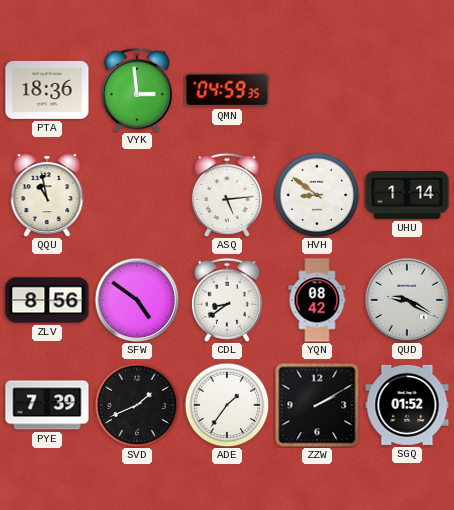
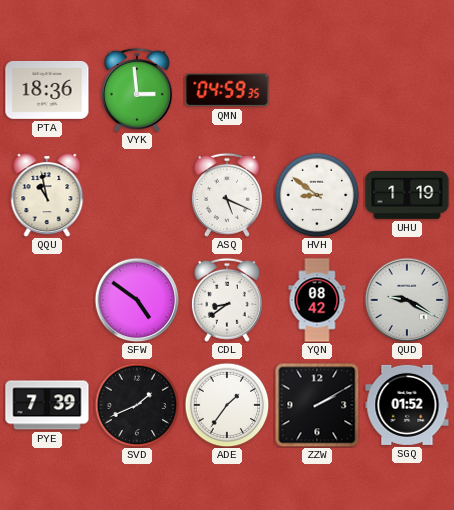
ASQ: 5:14 -> 5:19 (227, 195)
UHU: 1:14 -> 1:19 (407, 196)
ZLV: 8:56 -> none (47, 300)
